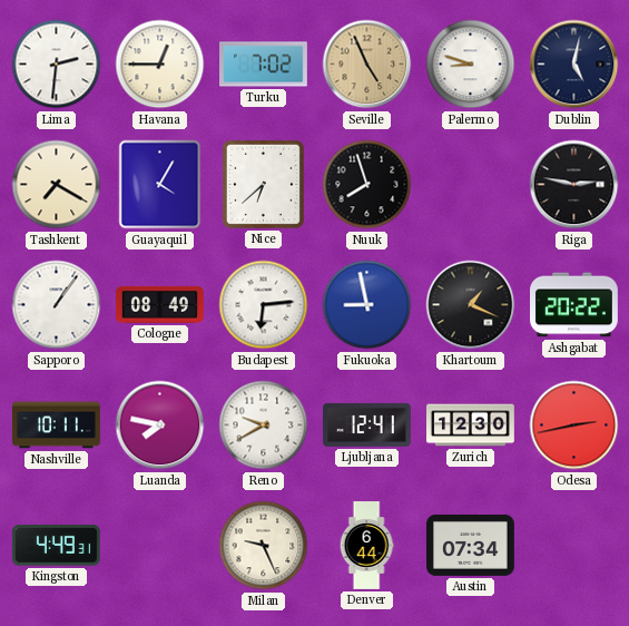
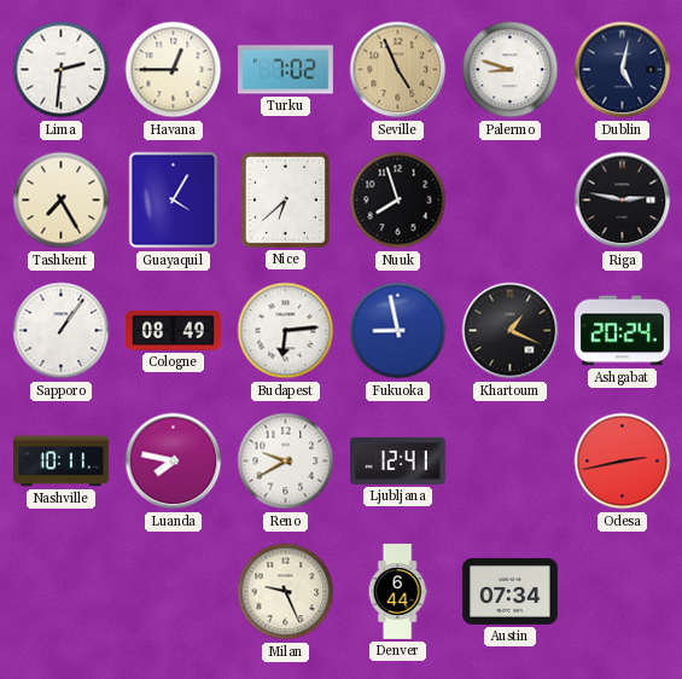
Tashkent: 7:20 -> 7:25 (62, 201)
Ashgabat: 20:22 -> 20:24 (623, 331)
Zurich: 12:30 -> none (471, 426)
Kingston: 4:49 -> none (56, 546)
